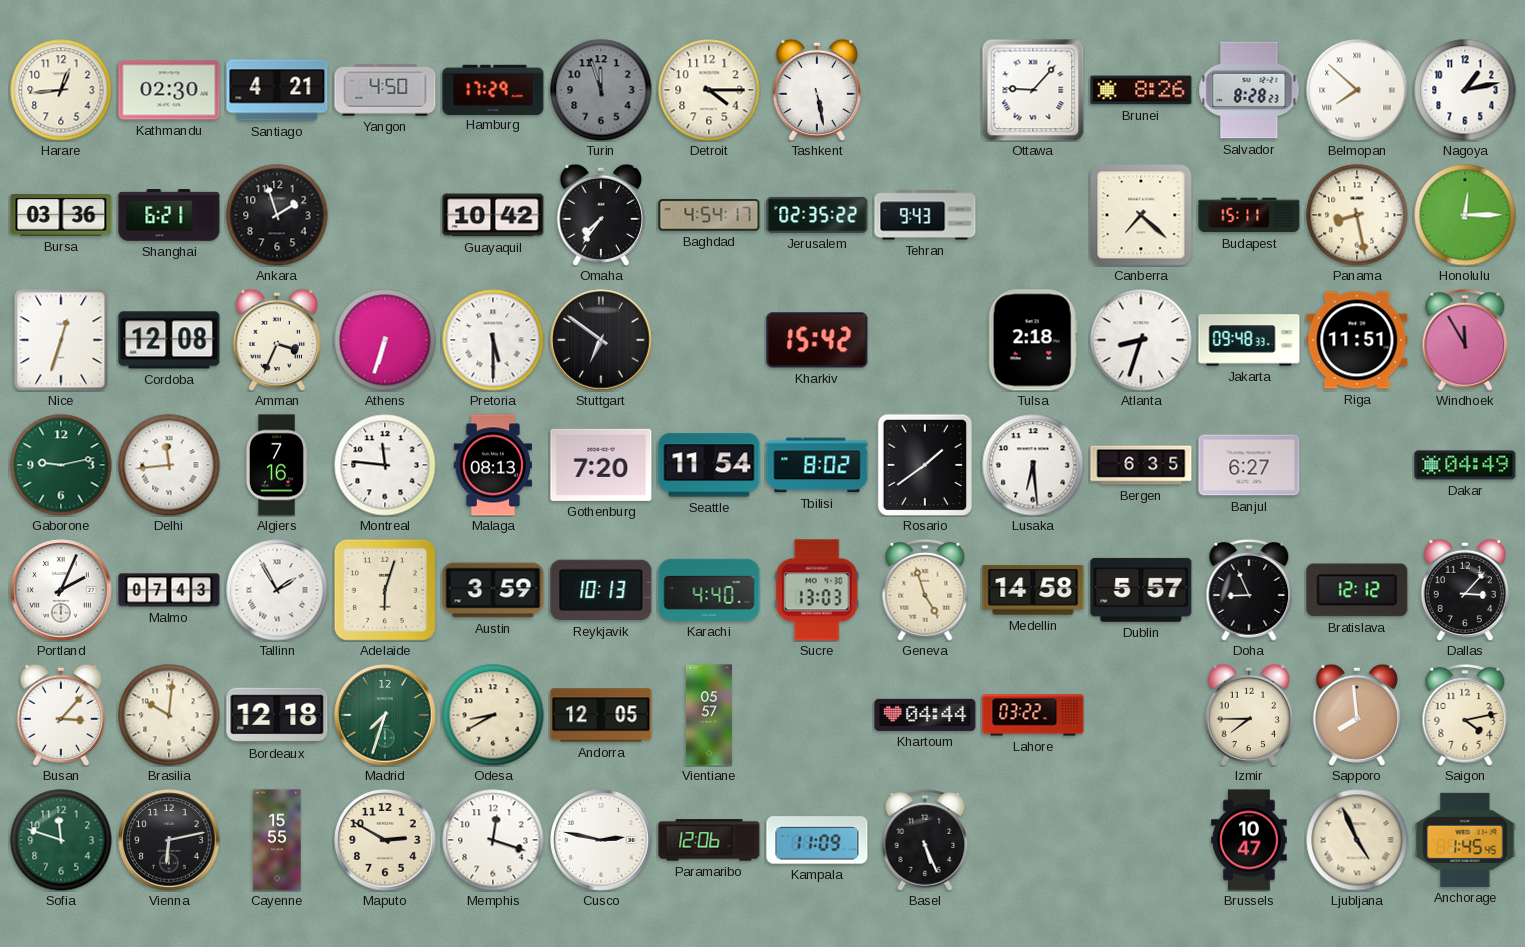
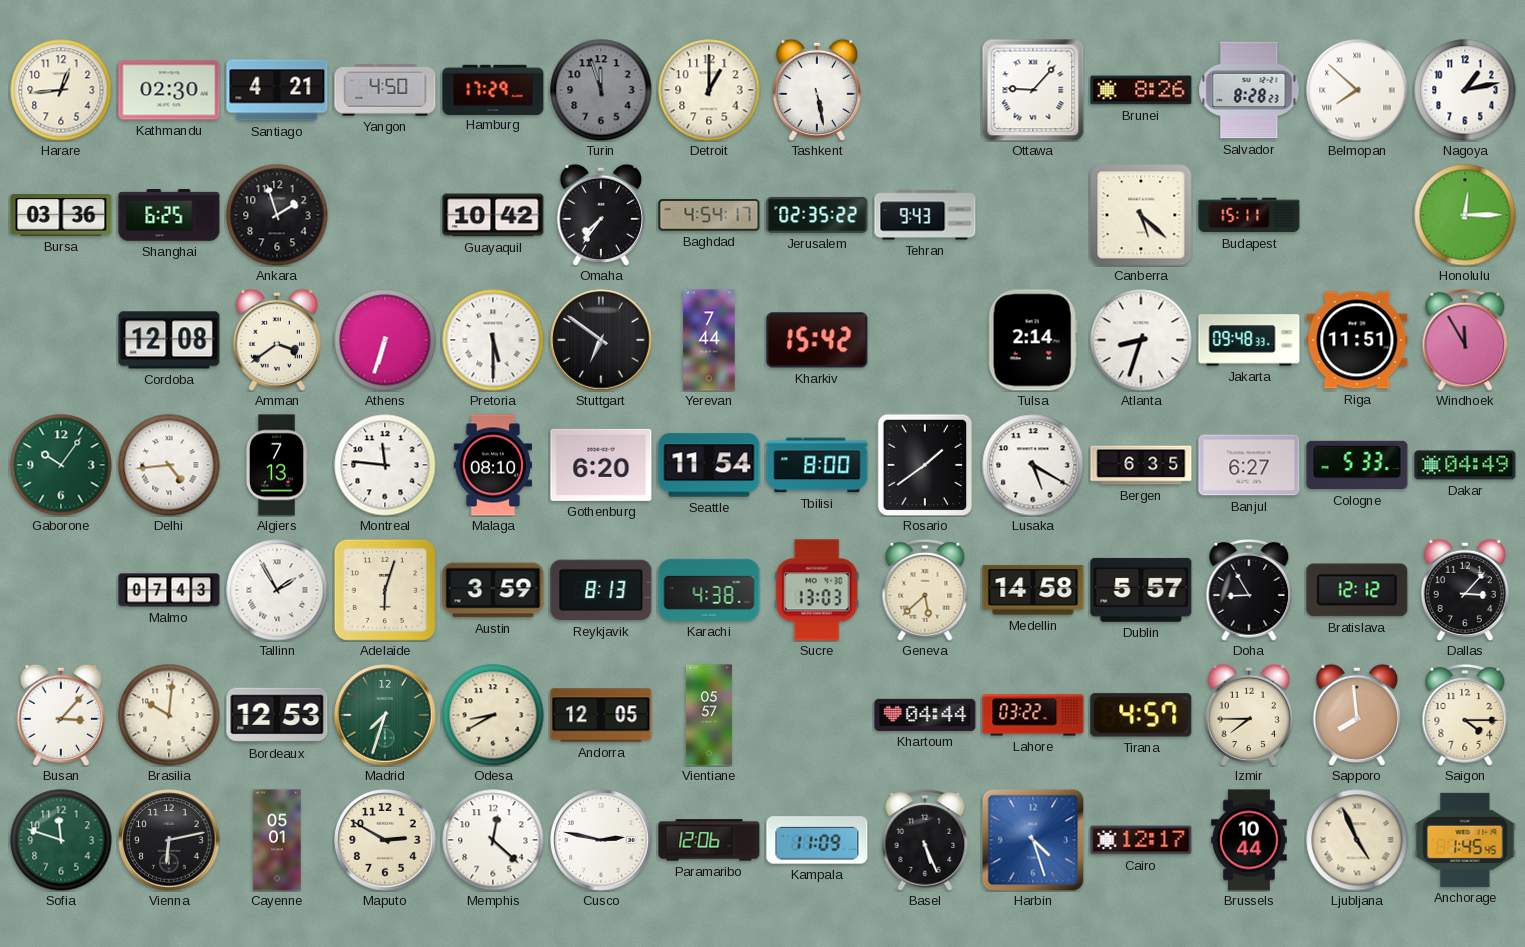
Detroit: 4:15 -> 1:00 (709, 90)
Shanghai: 6:21 -> 6:25 (169, 215)
Canberra: 7:22 -> 5:22 (1141, 215)
Panama: 8:28 -> none (1357, 215)
Nice: 12:33 -> none (61, 340)
Amman: 3:34 -> 3:39 (277, 339)
Yerevan: none -> 7:44 (709, 340)
Tulsa: 2:18 -> 2:14 (1033, 340)
Gaborone: 9:13 -> 10:06 (61, 465)
Delhi: 11:44 -> 4:44 (169, 465)
Algiers: 7:16 -> 7:13 (277, 465)
Malaga: 08:13 -> 08:10 (492, 465)
Gothenburg: 7:20 -> 6:20 (601, 465)
Tbilisi: 8:02 -> 8:00 (817, 465)
Lusaka: 6:29 -> 5:20 (1033, 465)
Cologne: none -> 5:33 (1357, 465)
Portland: 2:04 -> none (61, 590)
Reykjavik: 10:13 -> 8:13 (601, 590)
Karachi: 4:40 -> 4:38 (709, 590)
Geneva: 4:57 -> 5:38 (925, 591)
Doha: 8:56 -> 8:55 (1249, 591)
Bordeaux: 12:18 -> 12:53 (277, 715)
Tirana: none -> 4:57 (1141, 715)
Saigon: 4:13 -> 4:15 (1465, 716)
Cayenne: 15:55 -> 05:01 (277, 840)
Memphis: 12:18 -> 12:22 (493, 840)
Harbin: none -> 4:27 (1033, 840)
Cairo: none -> 12:17 (1141, 840)
Brussels: 10:47 -> 10:44 (1249, 840)
